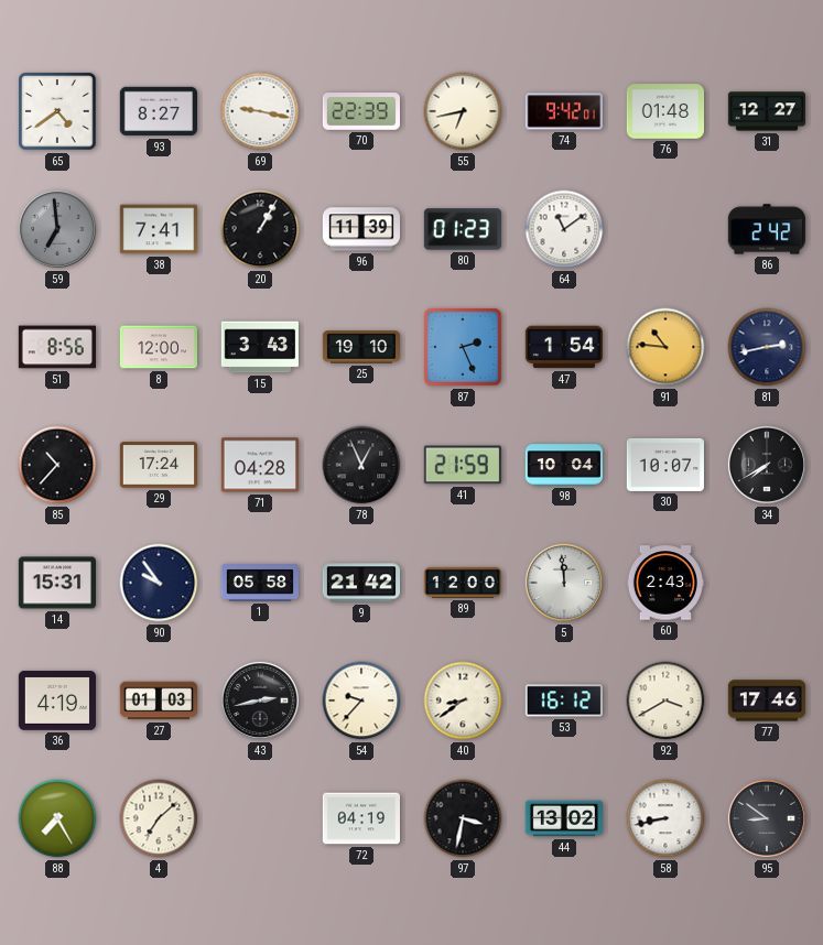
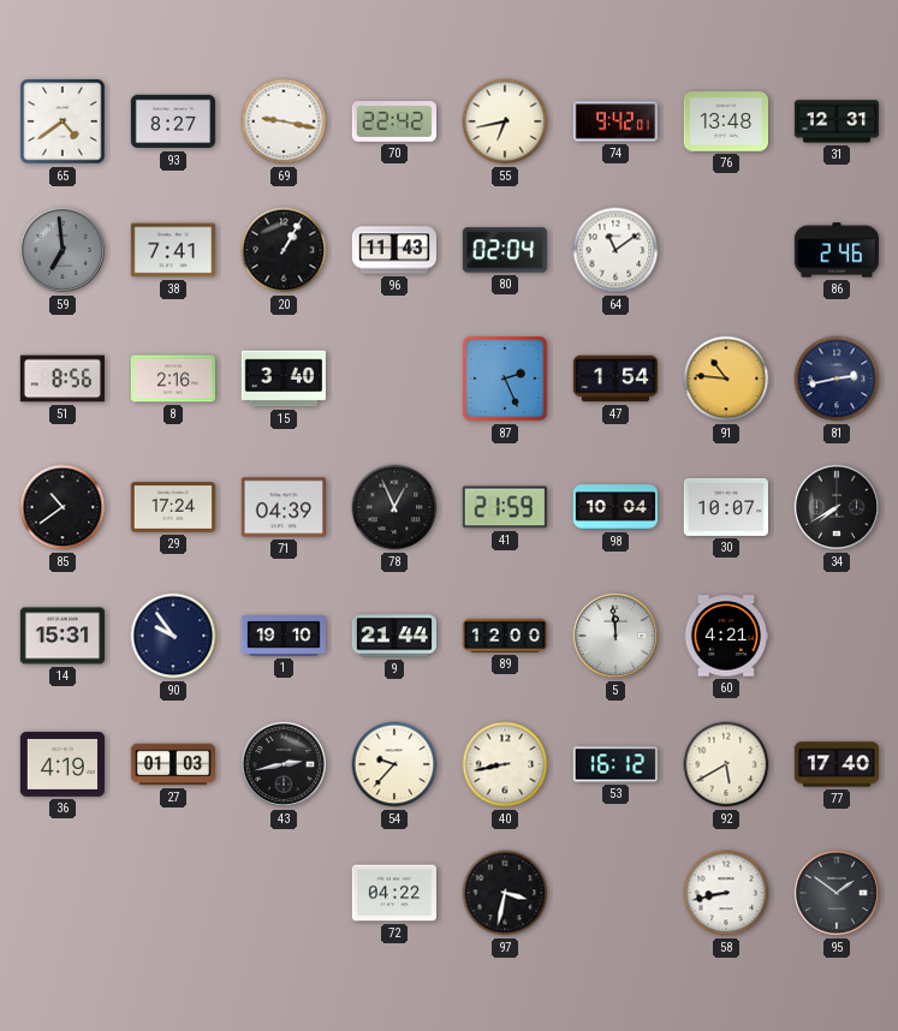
70: 22:39 -> 22:42 (393, 121)
76: 01:48 -> 13:48 (725, 121)
31: 12:27 -> 12:31 (835, 121)
96: 11:39 -> 11:43 (393, 250)
80: 01:23 -> 02:04 (505, 250)
86: 2:42 -> 2:46 (837, 250)
8: 12:00 -> 2:16 (172, 379)
15: 3:43 -> 3:40 (284, 379)
25: 19:10 -> none (360, 347)
85: 10:37 -> 10:39 (63, 507)
71: 04:28 -> 04:39 (284, 507)
1: 05:58 -> 19:10 (283, 637)
9: 21:42 -> 21:44 (393, 636)
60: 2:43 -> 4:21 (725, 636)
40: 8:39 -> 8:43 (505, 764)
92: 3:40 -> 5:40 (726, 764)
77: 17:46 -> 17:40 (835, 764)
88: 7:25 -> none (57, 818)
4: 7:08 -> none (159, 818)
72: 04:19 -> 04:22 (393, 893)
44: 13:02 -> none (563, 818)
95: 8:51 -> 1:51 (837, 893)
